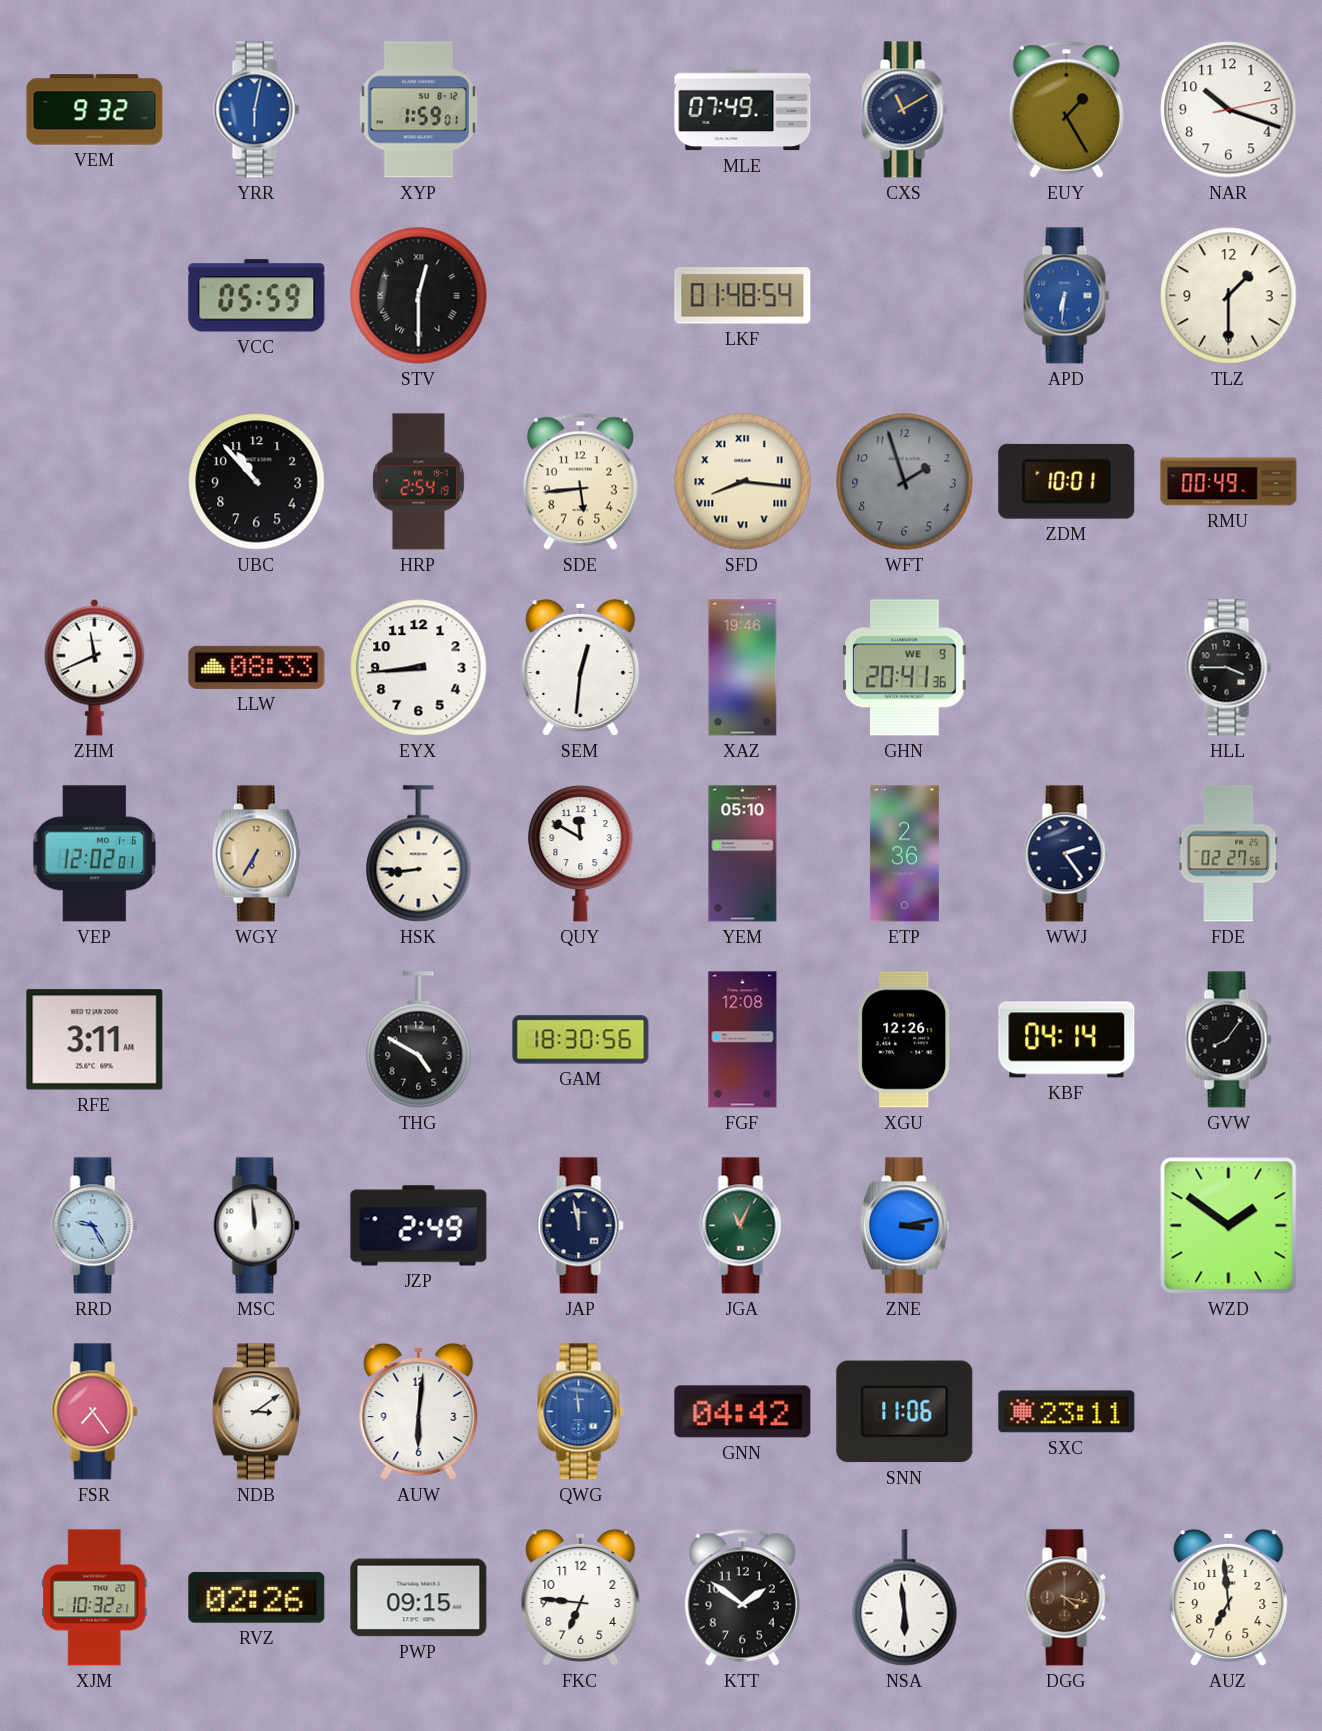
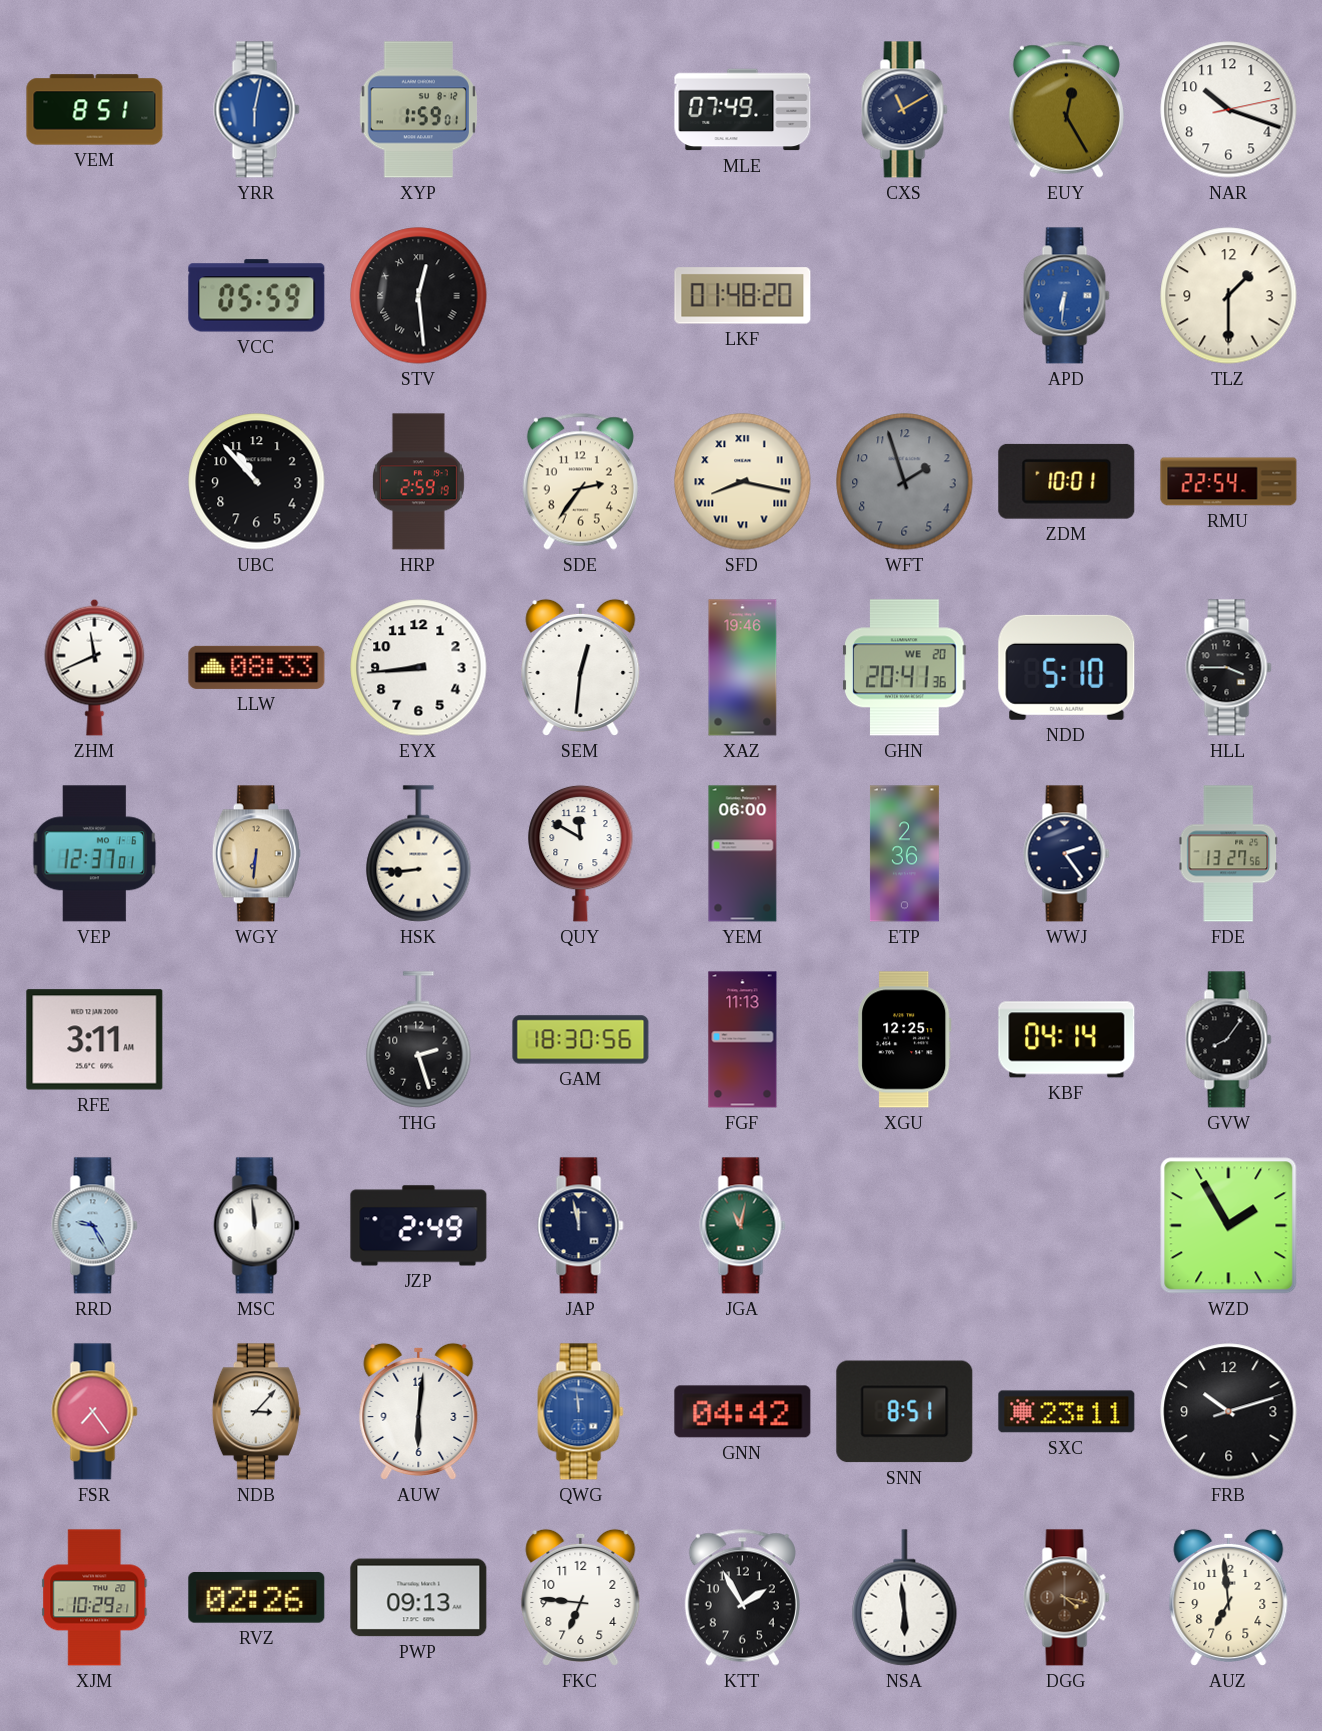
VEM: 9:32 -> 8:51 (95, 110)
EUY: 1:25 -> 12:25 (1066, 109)
STV: 12:30 -> 12:29 (419, 296)
LKF: 01:48:54 -> 01:48:20 (743, 296)
HRP: 2:54 -> 2:59 (418, 482)
SDE: 5:44 -> 2:36 (580, 481)
SFD: 8:16 -> 8:17 (743, 482)
RMU: 00:49 -> 22:54 (1229, 482)
GHN date: WE 9 -> WE 20 (905, 668)
NDD: none -> 5:10 (1067, 667)
VEP: 12:02 -> 12:37 (95, 854)
WGY: 6:35 -> 6:31 (256, 854)
YEM: 05:10 -> 06:00 (743, 854)
FDE: 02:27 -> 13:27 (1229, 854)
THG: 4:50 -> 2:27 (419, 1040)
FGF: 12:08 -> 11:13 (743, 1040)
XGU: 12:26 -> 12:25 (905, 1040)
JGA: 11:04 -> 11:02 (743, 1226)
ZNE: 3:13 -> none (904, 1226)
WZD: 1:51 -> 1:55 (1229, 1226)
NDB: 3:09 -> 3:07 (256, 1412)
SNN: 11:06 -> 8:51 (905, 1412)
FRB: none -> 10:12 (1229, 1412)
XJM: 10:32 -> 10:29 (95, 1598)
PWP: 09:15 -> 09:13 (419, 1598)
KTT: 1:51 -> 1:55 (742, 1597)
